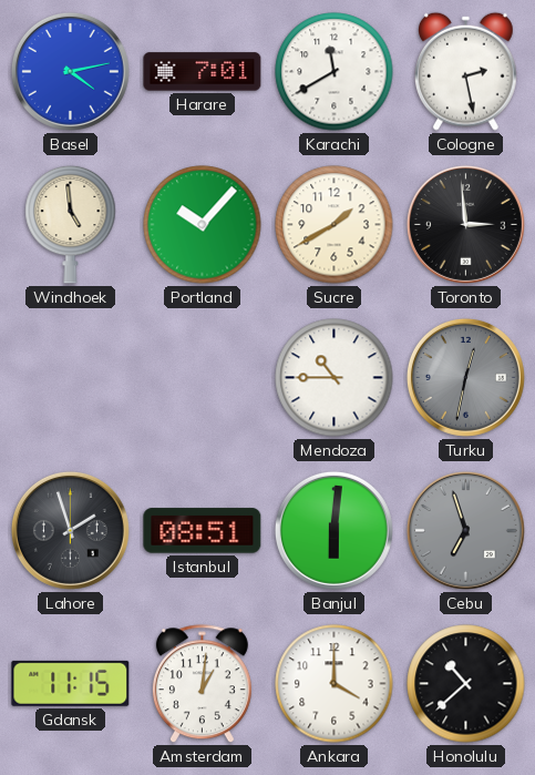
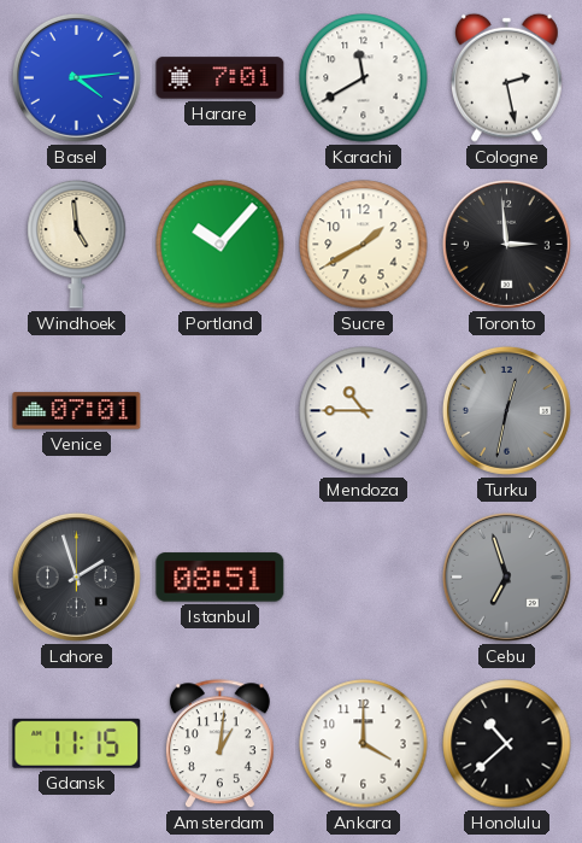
Basel: 4:13 -> 4:14 (76, 77)
Venice: none -> 07:01 (77, 411)
Banjul: 6:01 -> none (333, 530)
